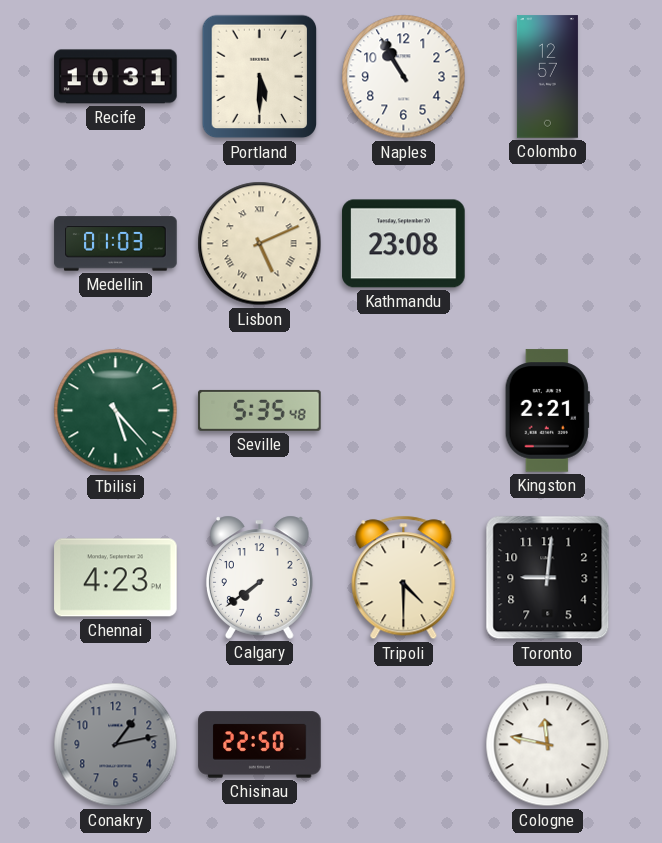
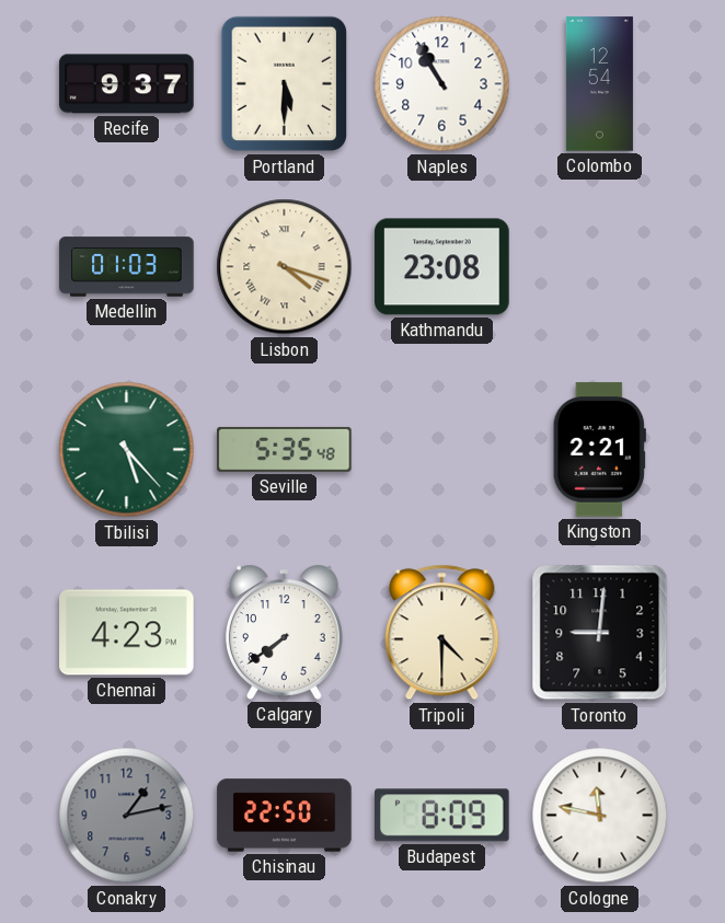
Recife: 10:31 -> 9:37 (127, 84)
Colombo: 12:57 -> 12:54 (599, 84)
Lisbon: 5:11 -> 4:18 (285, 267)
Budapest: none -> 8:09 (442, 816)
